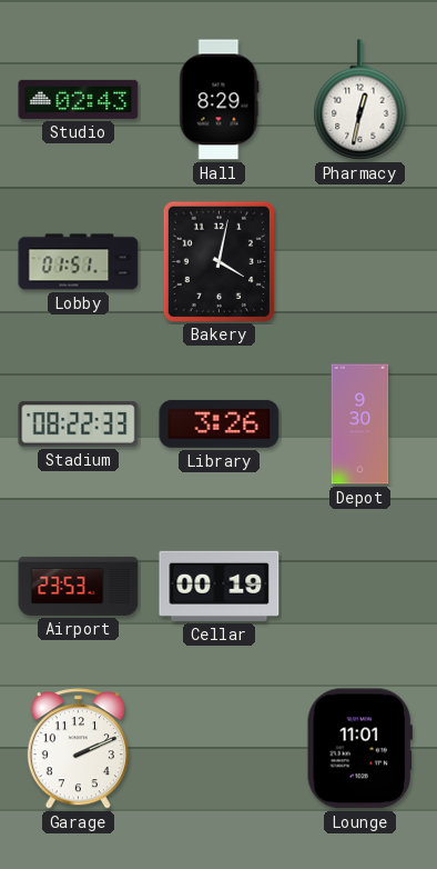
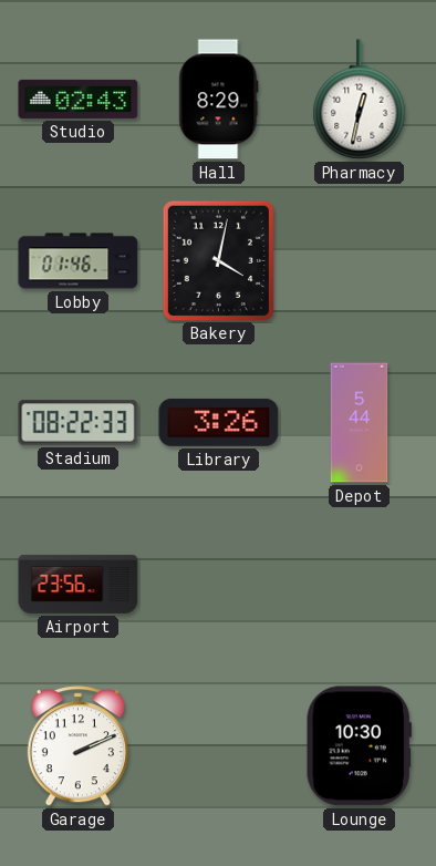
Lobby: 01:51 -> 01:46 (79, 261)
Depot: 9:30 -> 5:44 (360, 423)
Airport: 23:53 -> 23:56 (79, 584)
Cellar: 00:19 -> none (220, 586)
Lounge: 11:01 -> 10:30 (359, 746)
